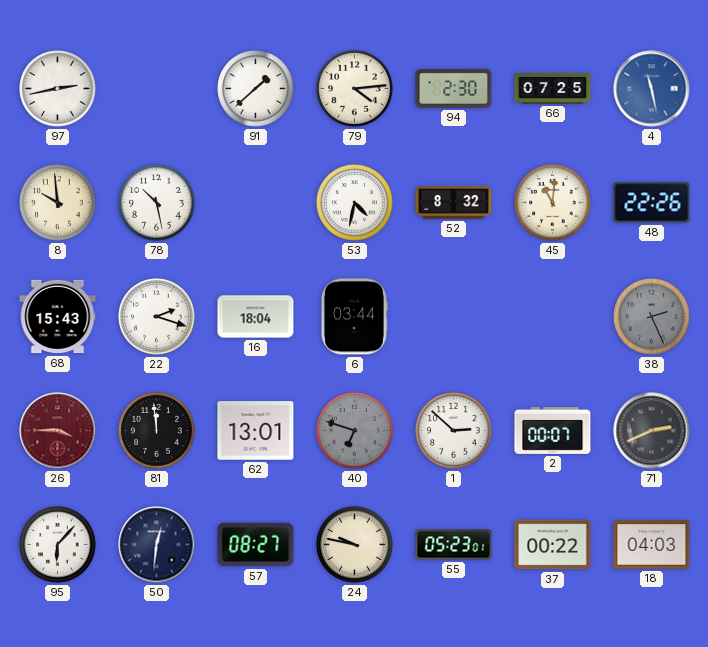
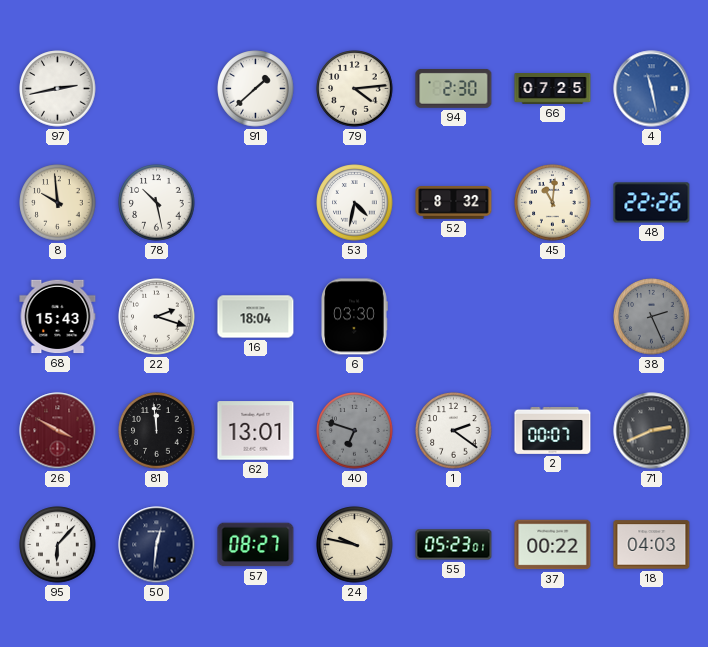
6: 03:44 -> 03:30 (354, 317)
26: 3:45 -> 3:50 (58, 431)
1: 2:52 -> 2:21 (454, 431)
